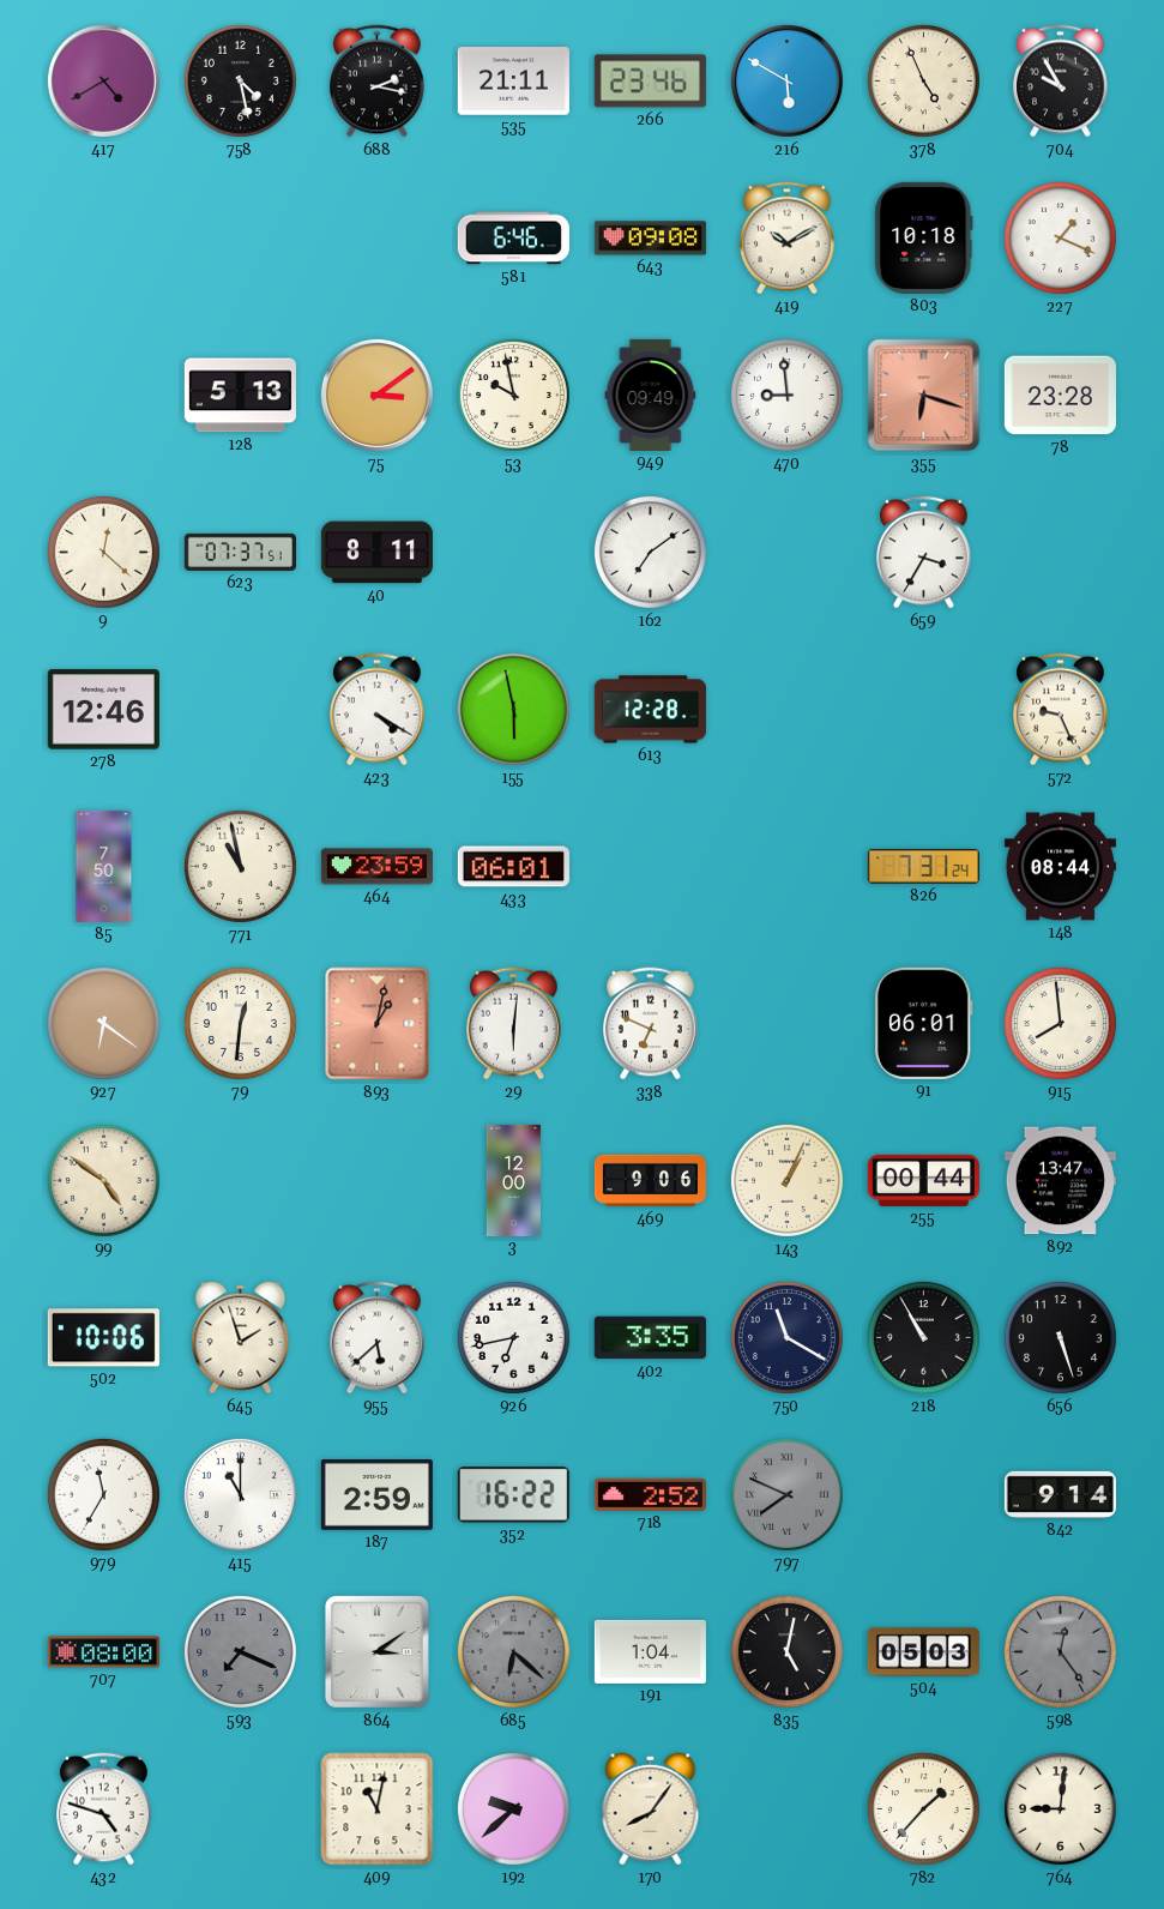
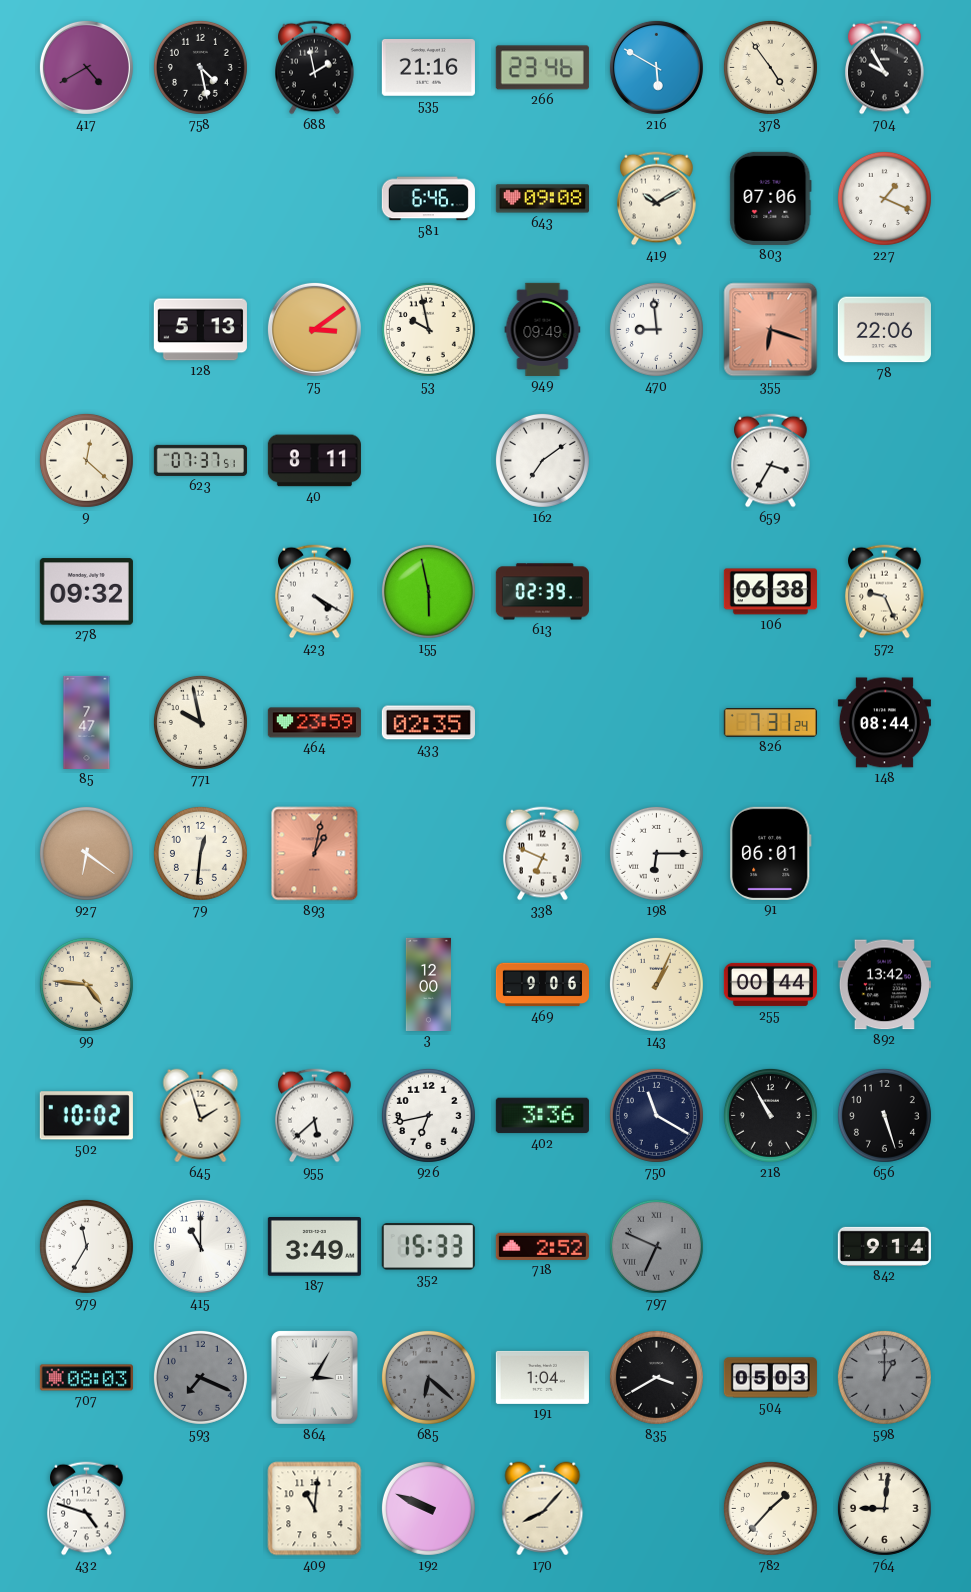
688: 2:17 -> 1:58 (315, 68)
535: 21:11 -> 21:16 (428, 68)
378: 4:56 -> 4:54 (770, 67)
803: 10:18 -> 07:06 (771, 198)
78: 23:28 -> 22:06 (884, 330)
278: 12:46 -> 09:32 (86, 592)
613: 12:28 -> 02:39 (542, 592)
106: none -> 06:38 (770, 592)
85: 7:50 -> 7:47 (87, 722)
771: 10:58 -> 9:58 (200, 722)
433: 06:01 -> 02:35 (428, 723)
29: 6:01 -> none (514, 1024)
198: none -> 6:15 (656, 853)
915: 7:59 -> none (1060, 1023)
99: 4:51 -> 4:46 (86, 984)
892: 13:47 -> 13:42 (884, 985)
502: 10:06 -> 10:02 (86, 1116)
402: 3:35 -> 3:36 (542, 1116)
187: 2:59 -> 3:49 (314, 1247)
352: 16:22 -> 15:33 (428, 1247)
797: 7:49 -> 6:49 (656, 1246)
707: 08:00 -> 08:03 (86, 1378)
864: 3:09 -> 3:05 (314, 1377)
835: 5:02 -> 3:40 (656, 1377)
598: 12:24 -> 1:00 (884, 1377)
409: 11:02 -> 11:01 (315, 1509)
192: 9:38 -> 9:49 (428, 1508)
170: 8:06 -> 8:07 (543, 1509)
